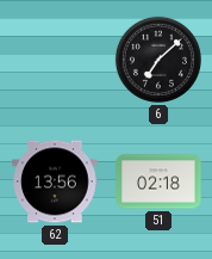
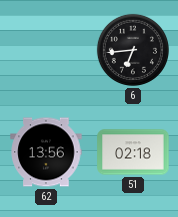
6: 7:08 -> 6:44 (133, 50)
